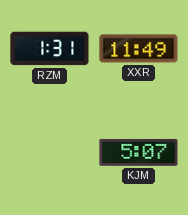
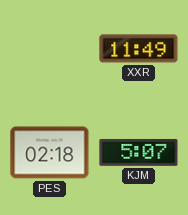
RZM: 1:31 -> none (50, 49)
PES: none -> 02:18 (50, 153)
